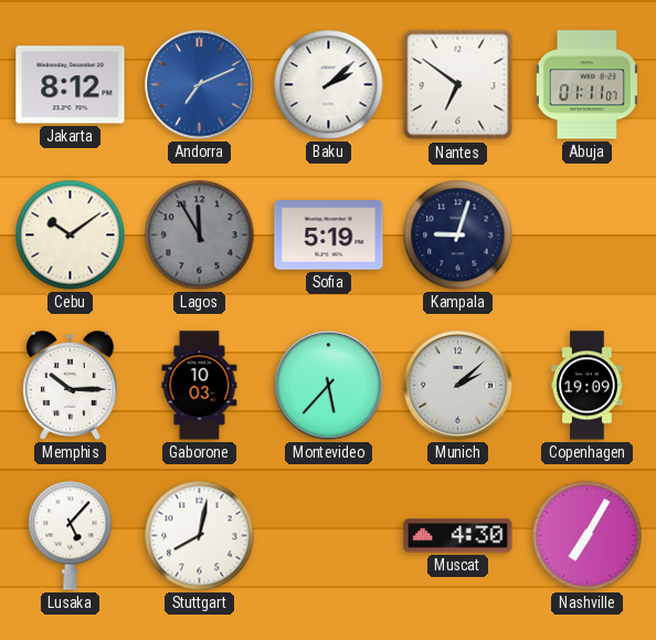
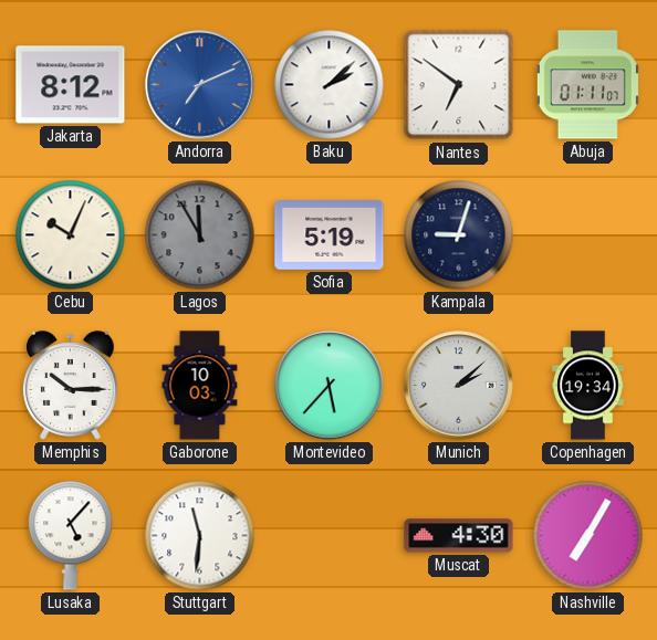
Cebu: 10:09 -> 10:04 (71, 235)
Copenhagen: 19:09 -> 19:34 (588, 386)
Stuttgart: 8:02 -> 11:31 (200, 536)
